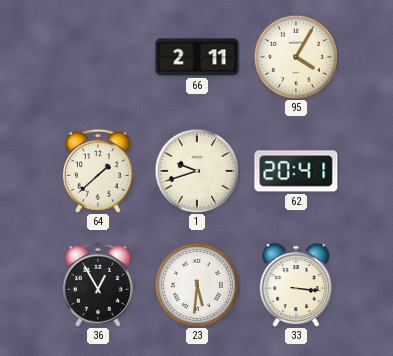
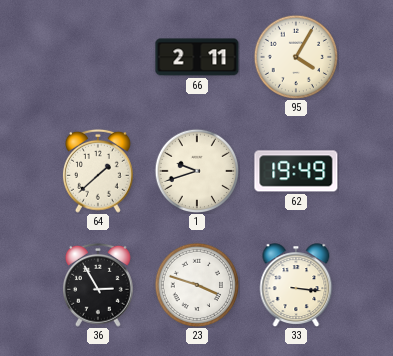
62: 20:41 -> 19:49 (296, 171)
36: 12:55 -> 2:55 (98, 285)
23: 5:31 -> 3:48 (196, 284)
